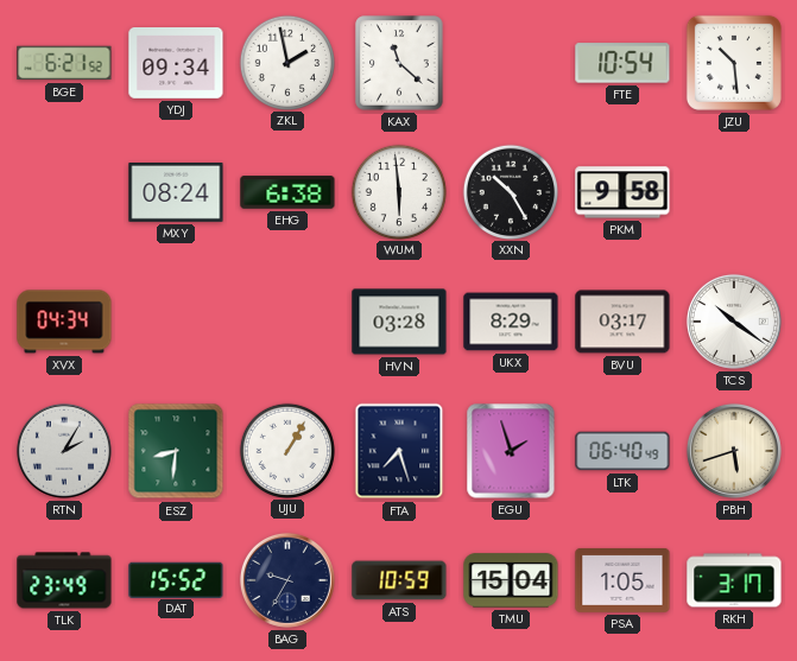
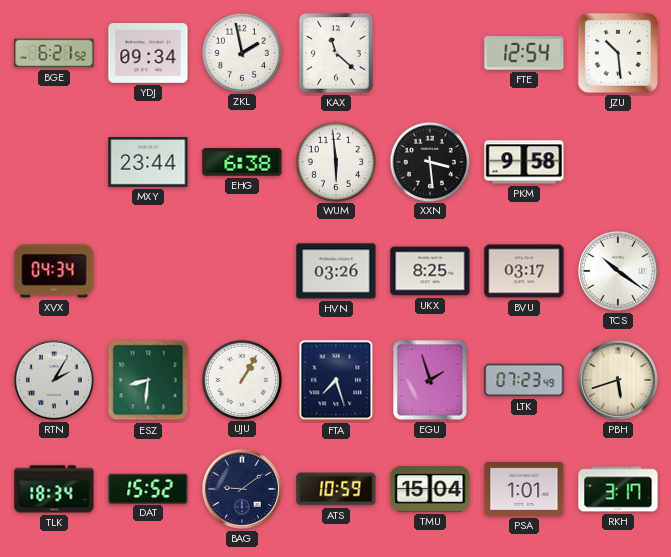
FTE: 10:54 -> 12:54 (524, 53)
MXY: 08:24 -> 23:44 (148, 163)
XXN: 10:25 -> 3:29 (429, 161)
HVN: 03:28 -> 03:26 (336, 271)
UKX: 8:29 -> 8:25 (430, 271)
LTK: 06:40 -> 07:23 (524, 380)
TLK: 23:49 -> 18:34 (54, 489)
BAG: 9:35 -> 9:09 (242, 489)
PSA: 1:05 -> 1:01 (524, 489)
